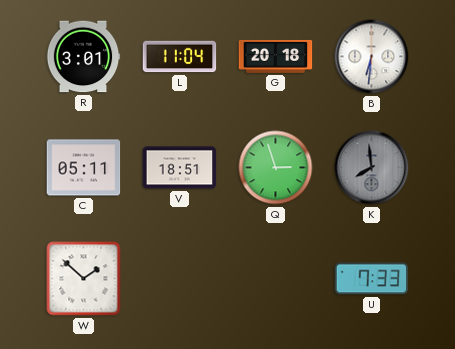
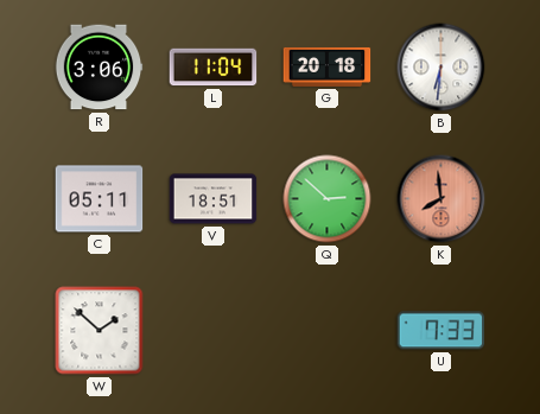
R: 3:01 -> 3:06 (99, 68)
Q: 2:57 -> 2:52 (328, 199)
K dial: grey -> salmon (441, 199)
